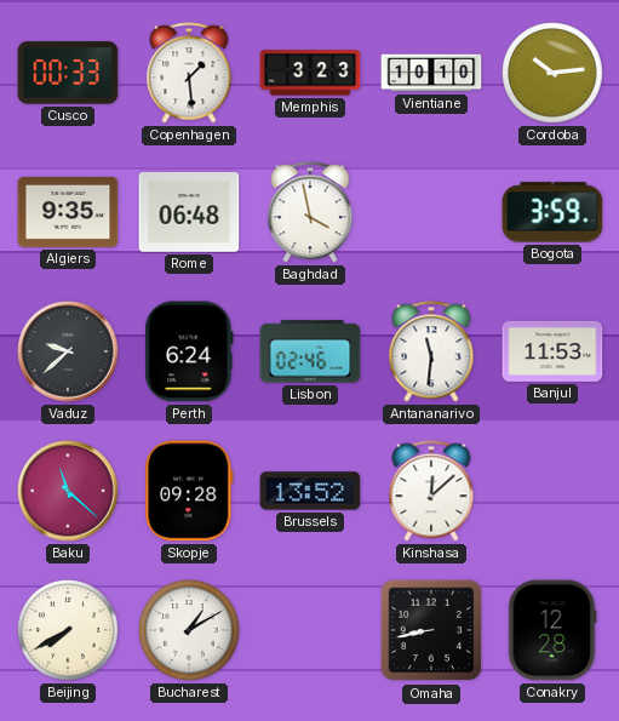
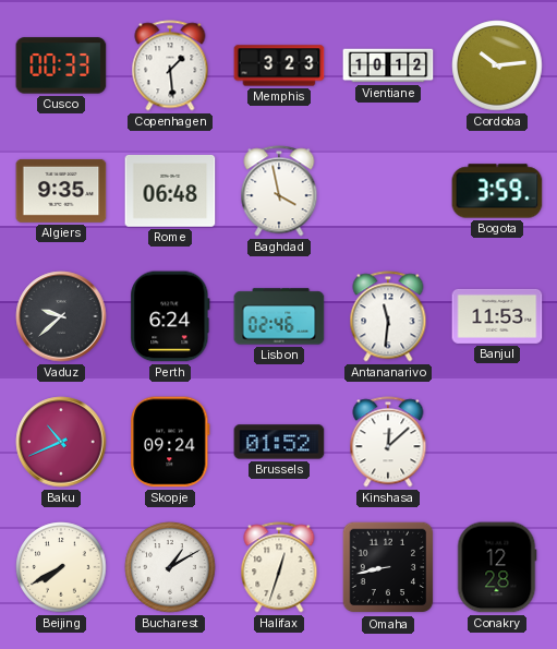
Vientiane: 10:10 -> 10:12 (388, 65)
Baku: 11:22 -> 10:41 (61, 442)
Skopje: 09:28 -> 09:24 (170, 442)
Brussels: 13:52 -> 01:52 (279, 442)
Halifax: none -> 12:33 (279, 567)
